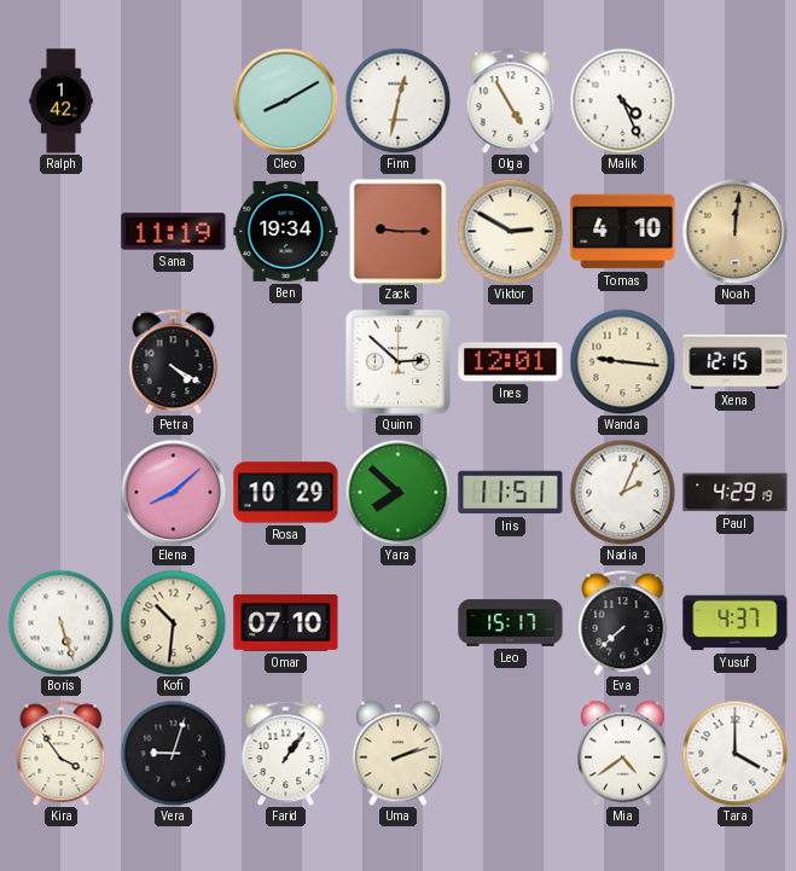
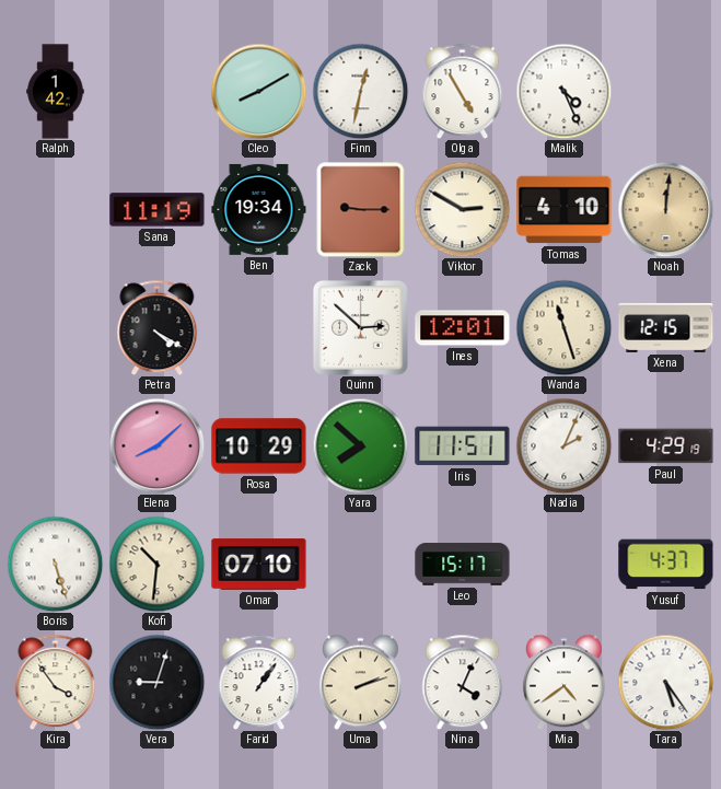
Wanda: 9:16 -> 11:27 (563, 327)
Eva: 7:38 -> none (623, 622)
Nina: none -> 4:04 (463, 682)
Tara: 4:00 -> 5:24 (665, 682)
